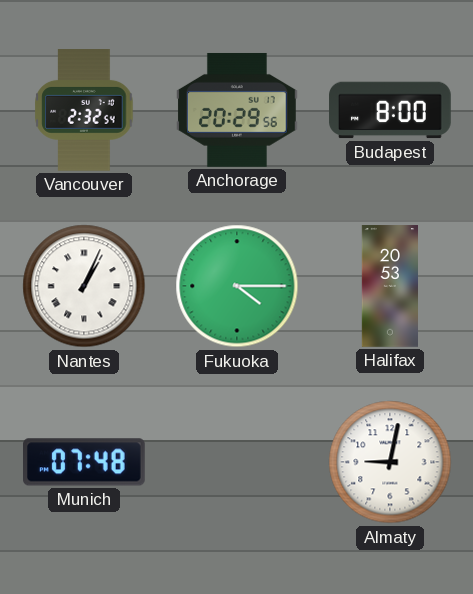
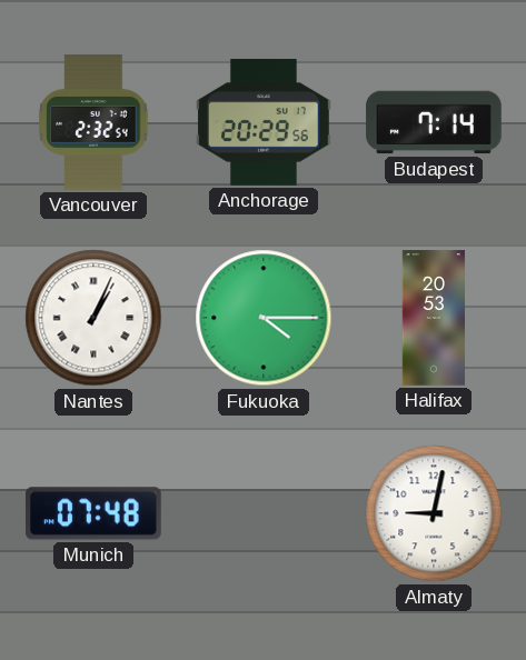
Budapest: 8:00 -> 7:14 (434, 122)
